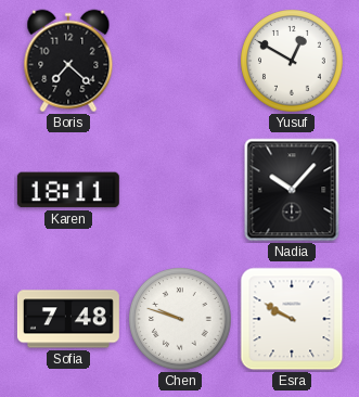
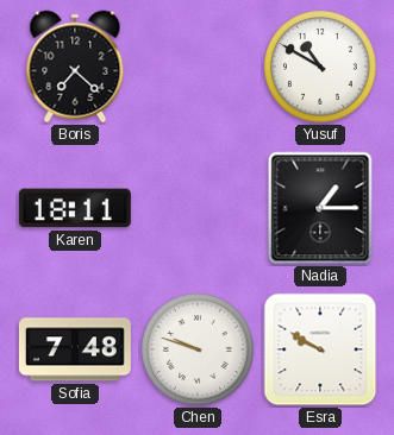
Yusuf: 12:50 -> 10:50 (321, 68)
Nadia: 10:07 -> 1:15 (320, 208)
